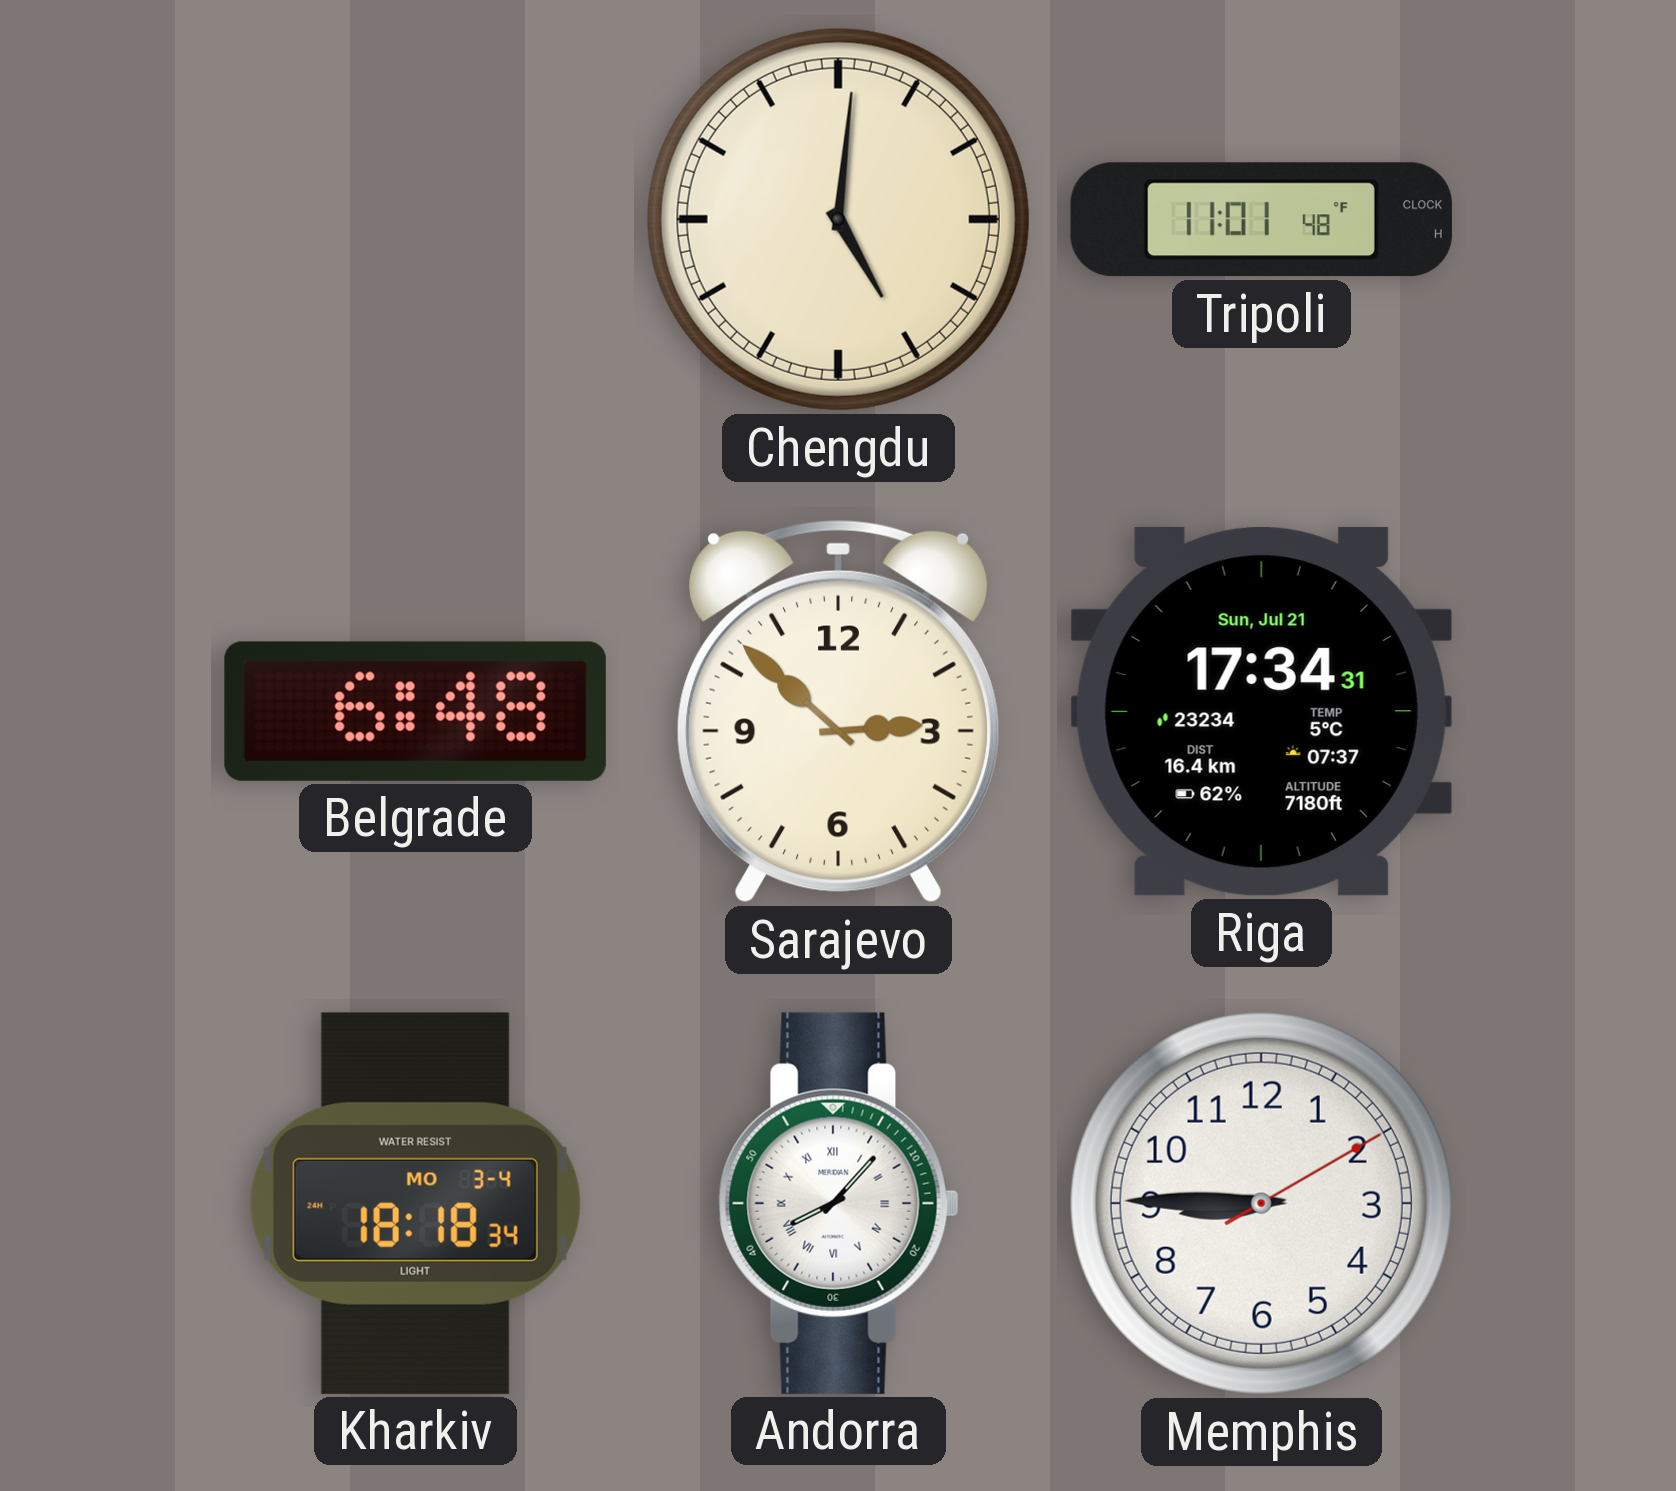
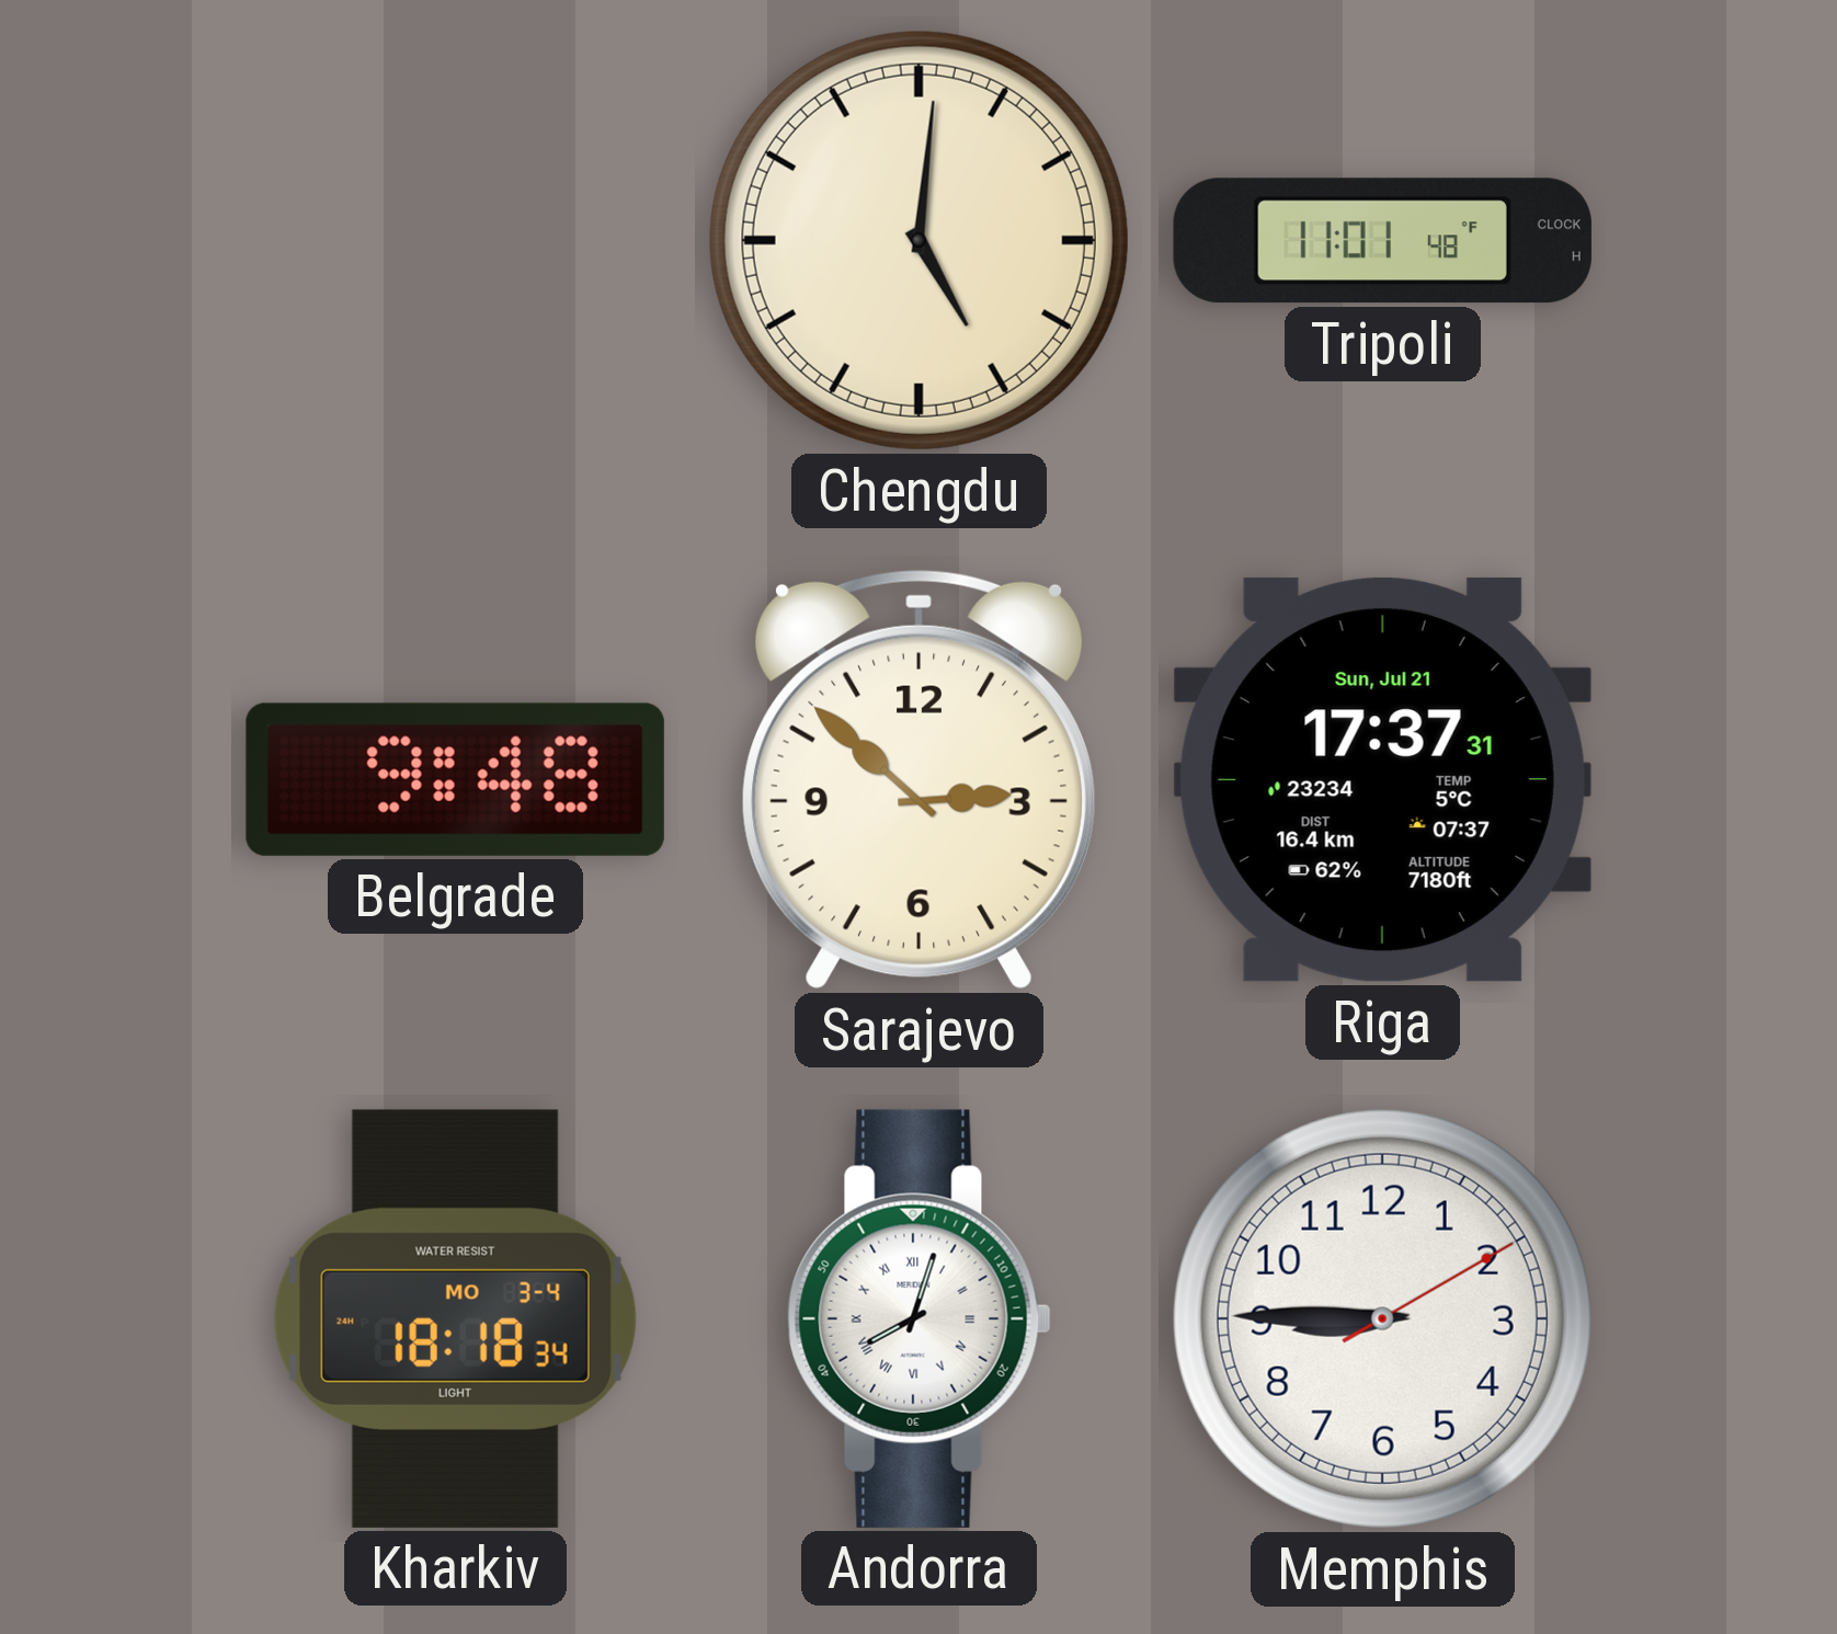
Belgrade: 6:48 -> 9:48 (455, 779)
Riga: 17:34 -> 17:37 (1382, 779)
Andorra: 8:07 -> 8:03 (918, 1318)
